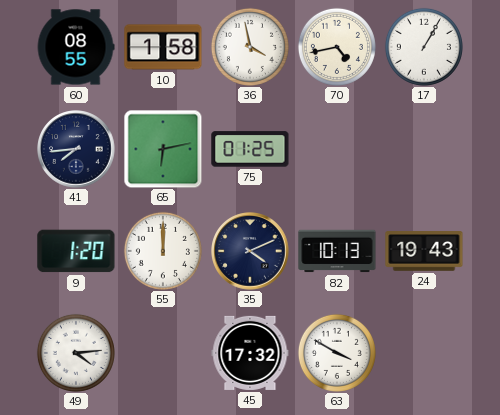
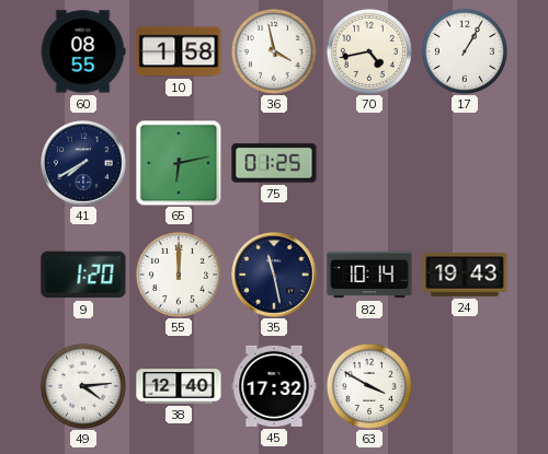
41: 7:44 -> 7:40 (83, 163)
35: 4:11 -> 11:28 (274, 275)
82: 10:13 -> 10:14 (369, 275)
38: none -> 12:40 (179, 386)
